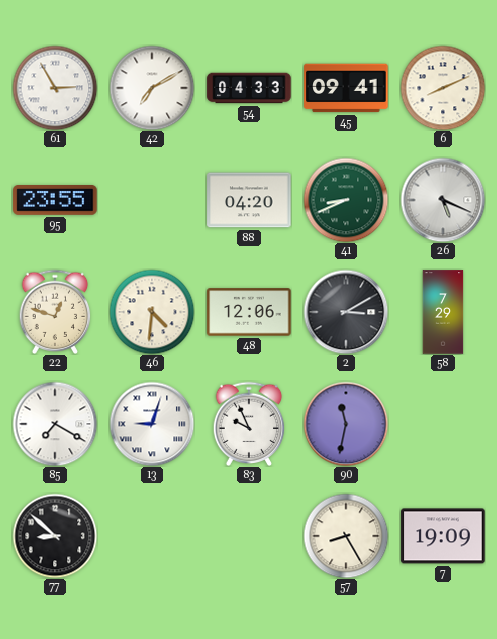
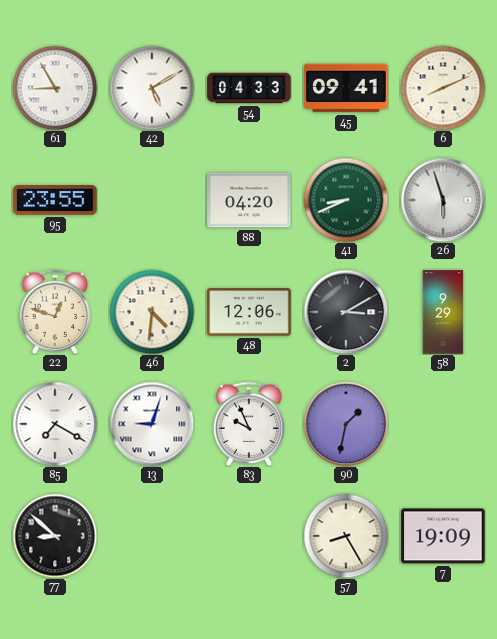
61: 2:55 -> 8:55 (55, 88)
42: 7:10 -> 5:10 (152, 88)
26: 5:19 -> 5:57 (443, 200)
58: 7:29 -> 9:29 (443, 312)
90: 11:32 -> 1:32 (346, 424)
